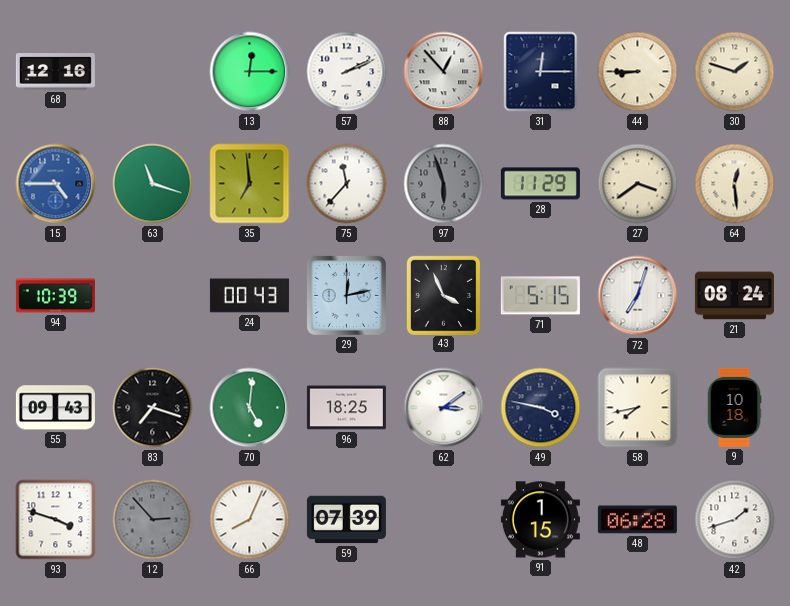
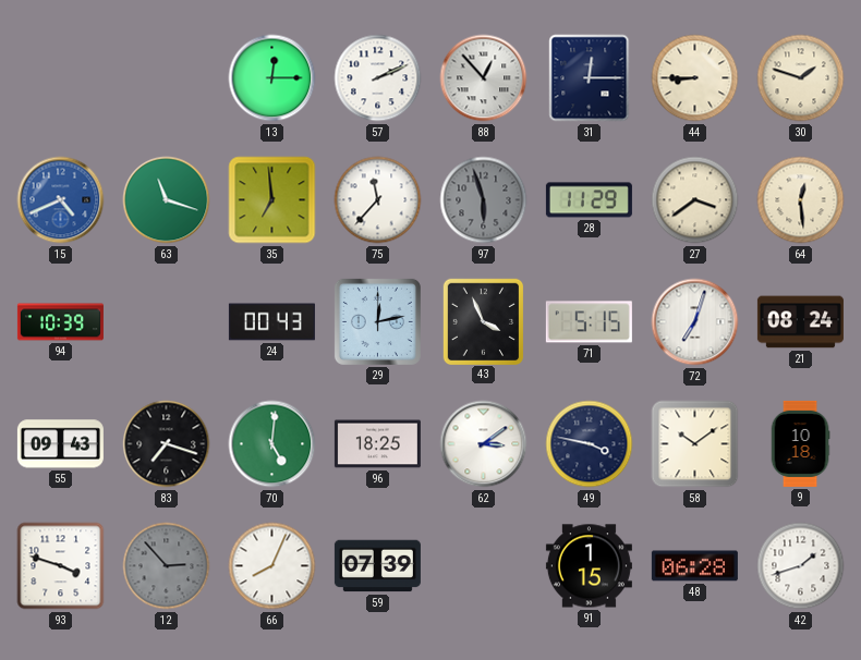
68: 12:16 -> none (55, 72)
15: 4:45 -> 4:41 (61, 200)
58: 7:43 -> 10:09 (695, 444)
